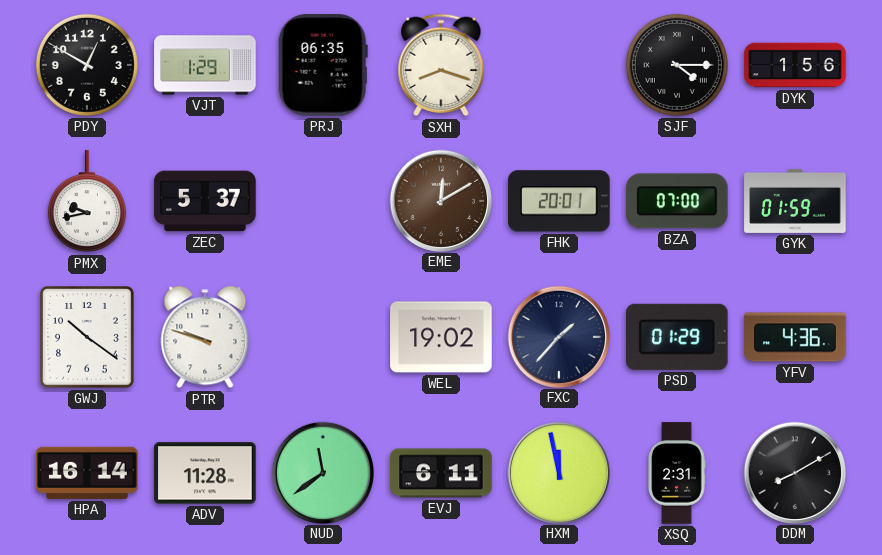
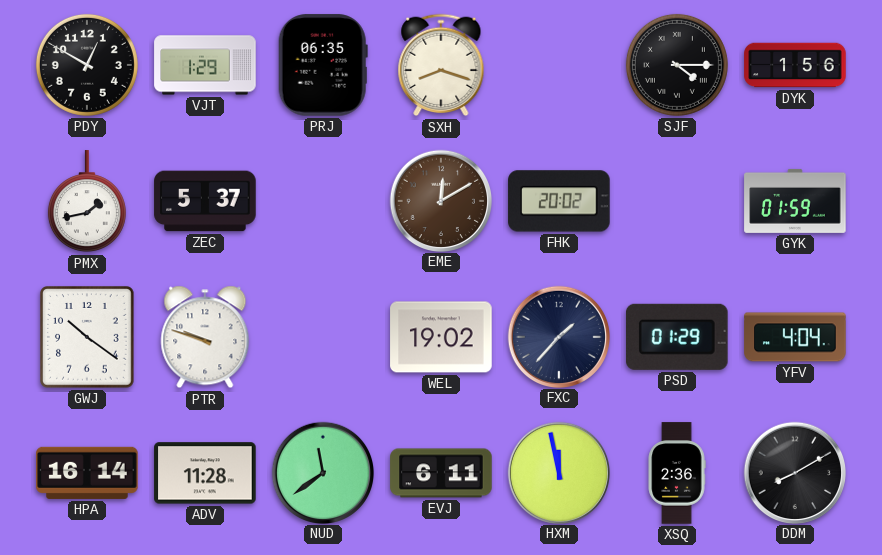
PMX: 9:43 -> 1:43 (87, 202)
FHK: 20:01 -> 20:02 (559, 201)
BZA: 07:00 -> none (678, 201)
YFV: 4:36 -> 4:04 (795, 337)
XSQ: 2:31 -> 2:36 (677, 473)
